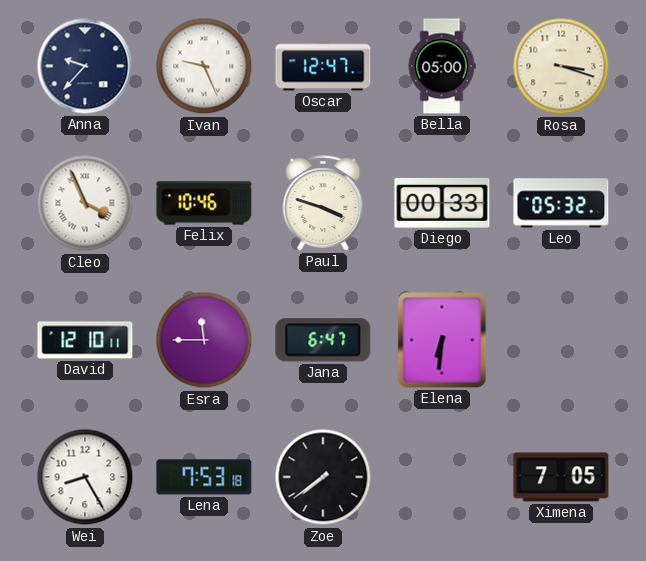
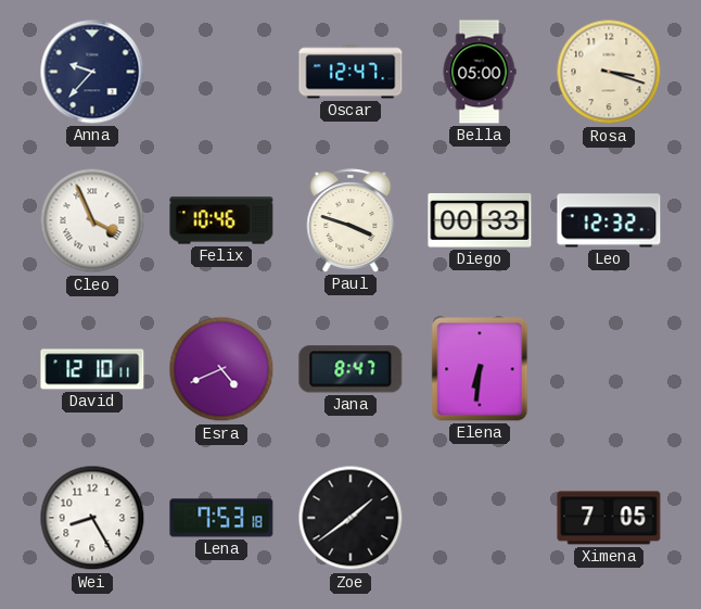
Ivan: 9:26 -> none (204, 66)
Leo: 05:32 -> 12:32 (609, 220)
Esra: 11:45 -> 4:41 (221, 369)
Jana: 6:47 -> 8:47 (351, 369)
Zoe: 7:39 -> 1:39 (351, 518)
